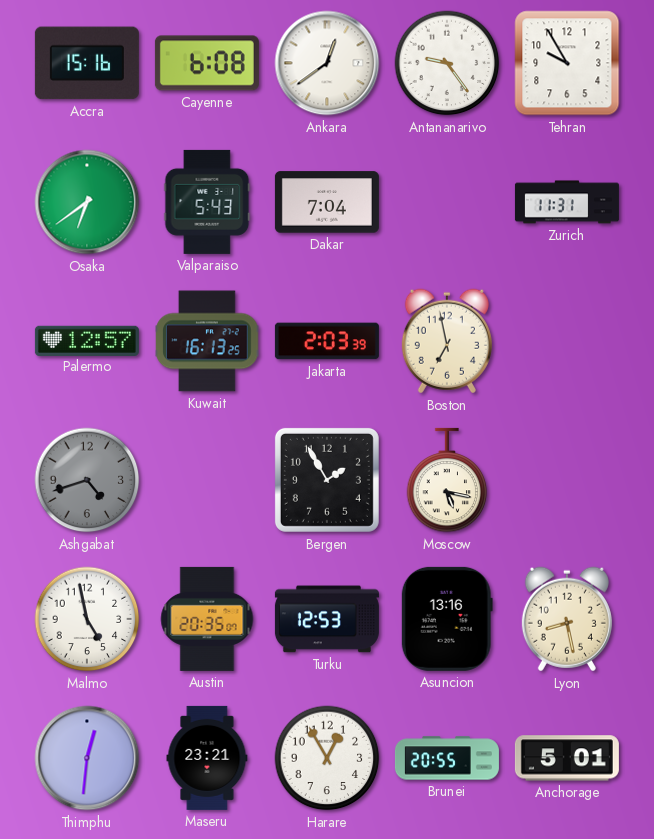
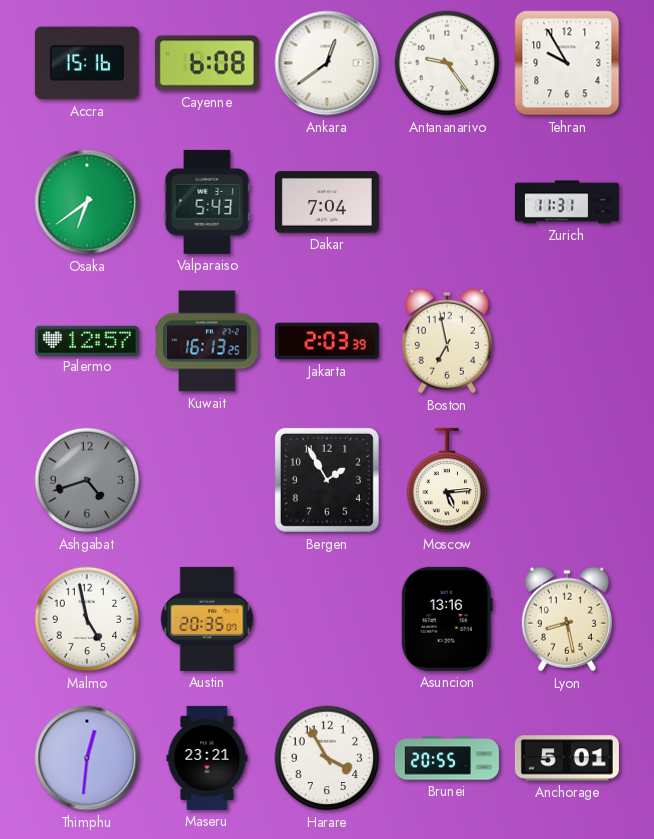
Moscow: 5:17 -> 5:14 (447, 480)
Turku: 12:53 -> none (327, 619)
Harare: 12:55 -> 3:55 (327, 758)
